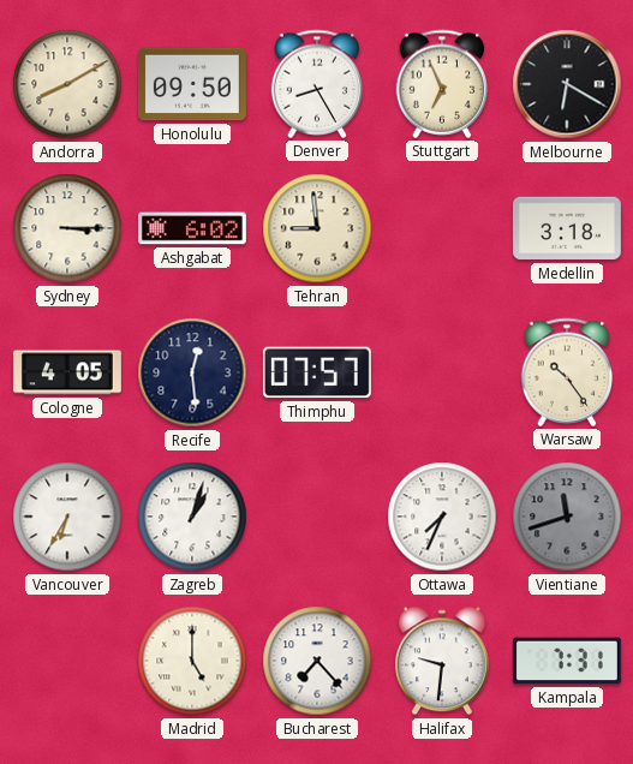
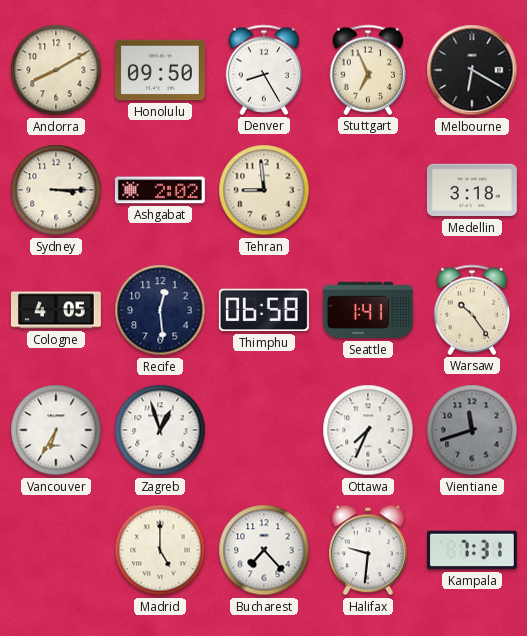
Ashgabat: 6:02 -> 2:02 (160, 190)
Thimphu: 07:57 -> 06:58 (264, 310)
Seattle: none -> 1:41 (368, 310)
Zagreb: 1:03 -> 12:57 (160, 430)
